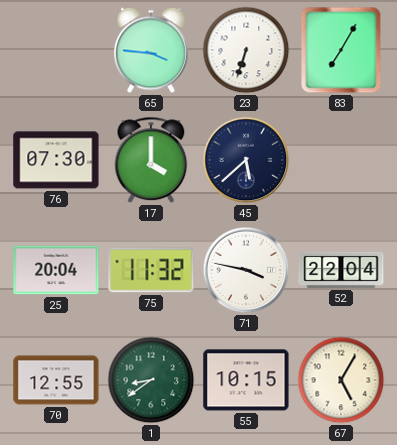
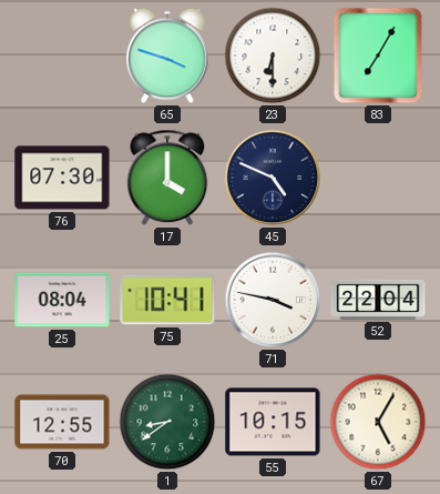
65: 3:46 -> 3:48 (168, 56)
23: 6:33 -> 6:30 (273, 56)
45: 5:38 -> 4:49 (273, 178)
25: 20:04 -> 08:04 (62, 300)
75: 11:32 -> 10:41 (167, 300)
